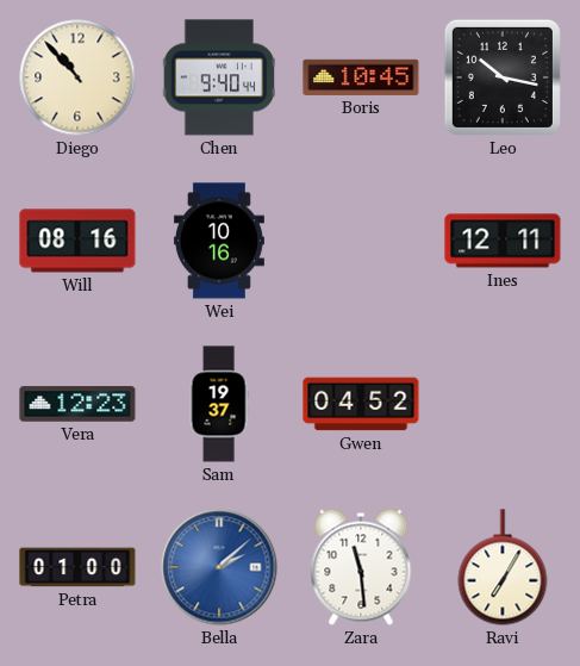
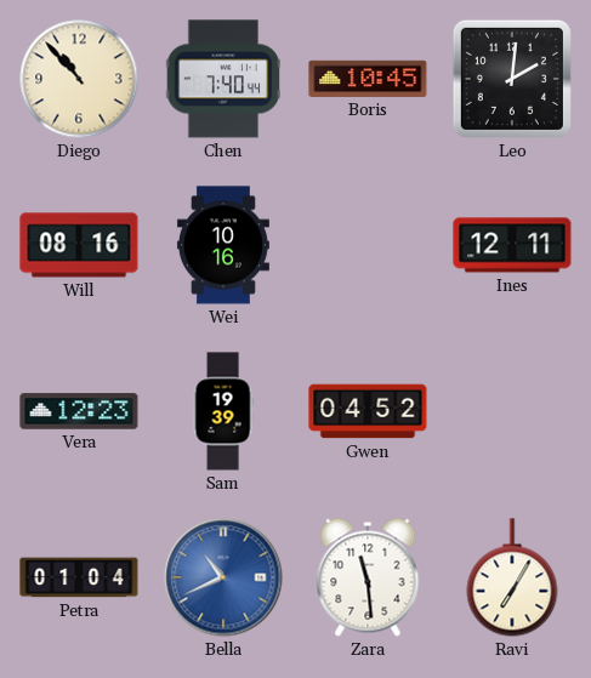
Chen: 9:40 -> 7:40 (223, 79)
Leo: 10:17 -> 2:01 (512, 79)
Sam: 19:37 -> 19:39 (223, 411)
Petra: 01:00 -> 01:04 (79, 577)
Bella: 2:08 -> 10:41 (223, 577)
